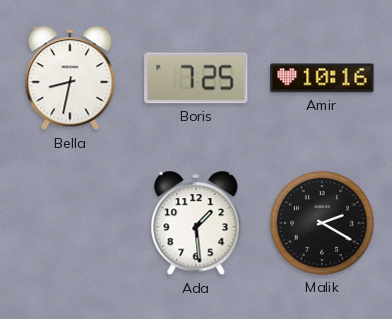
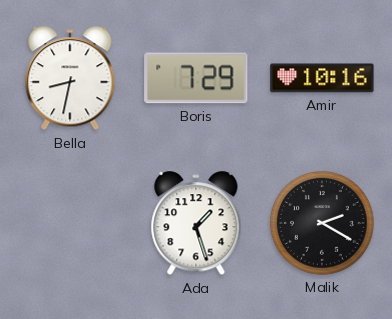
Boris: 7:25 -> 7:29 (196, 78)
Ada: 1:29 -> 1:27 (196, 224)
